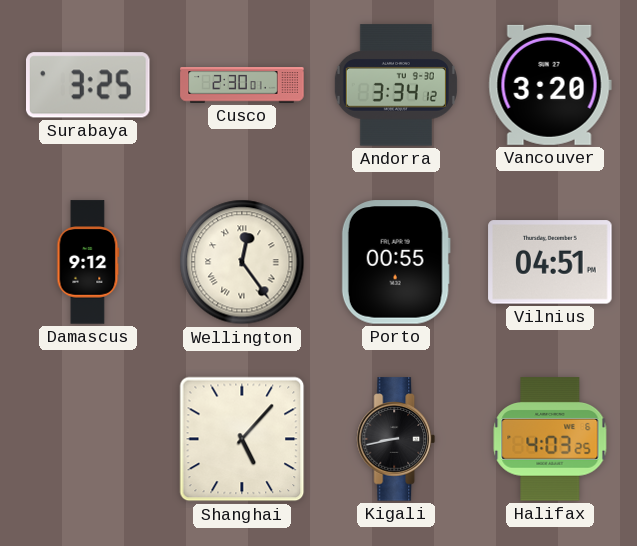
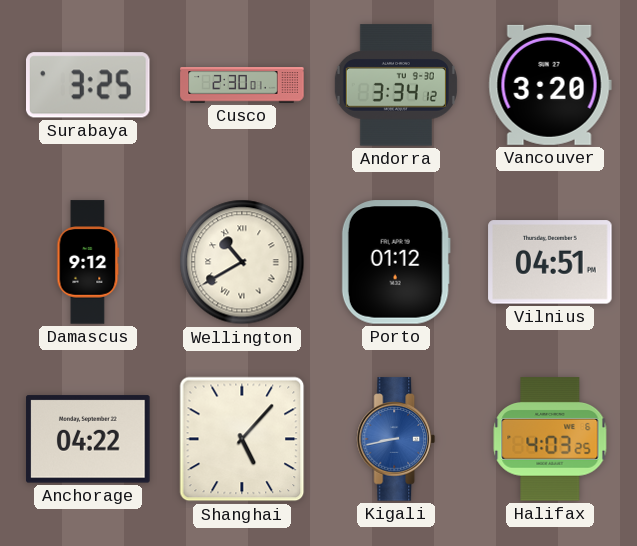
Wellington: 12:24 -> 10:40 (242, 262)
Porto: 00:55 -> 01:12 (396, 262)
Anchorage: none -> 04:22 (88, 439)
Kigali dial: black -> blue (396, 439)
